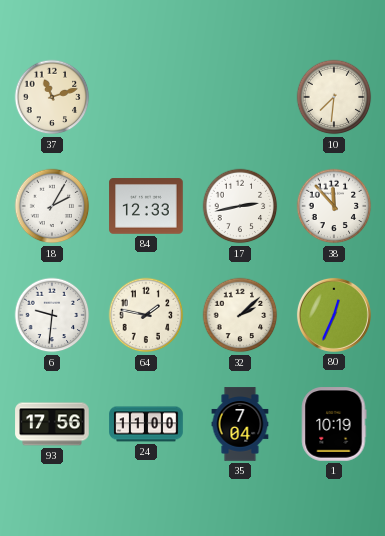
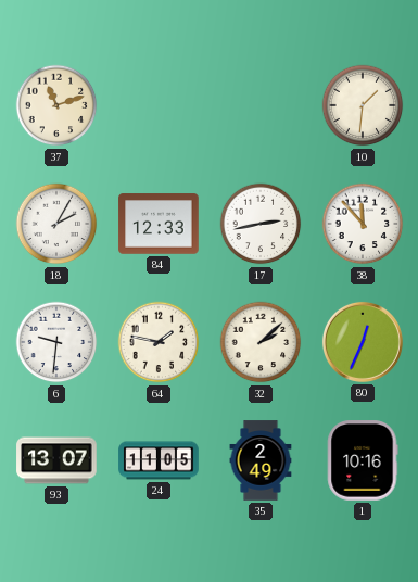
10: 7:31 -> 1:31 (363, 105)
93: 17:56 -> 13:07 (56, 460)
24: 11:00 -> 11:05 (159, 460)
35: 7:04 -> 2:49 (261, 460)
1: 10:19 -> 10:16 (363, 460)
